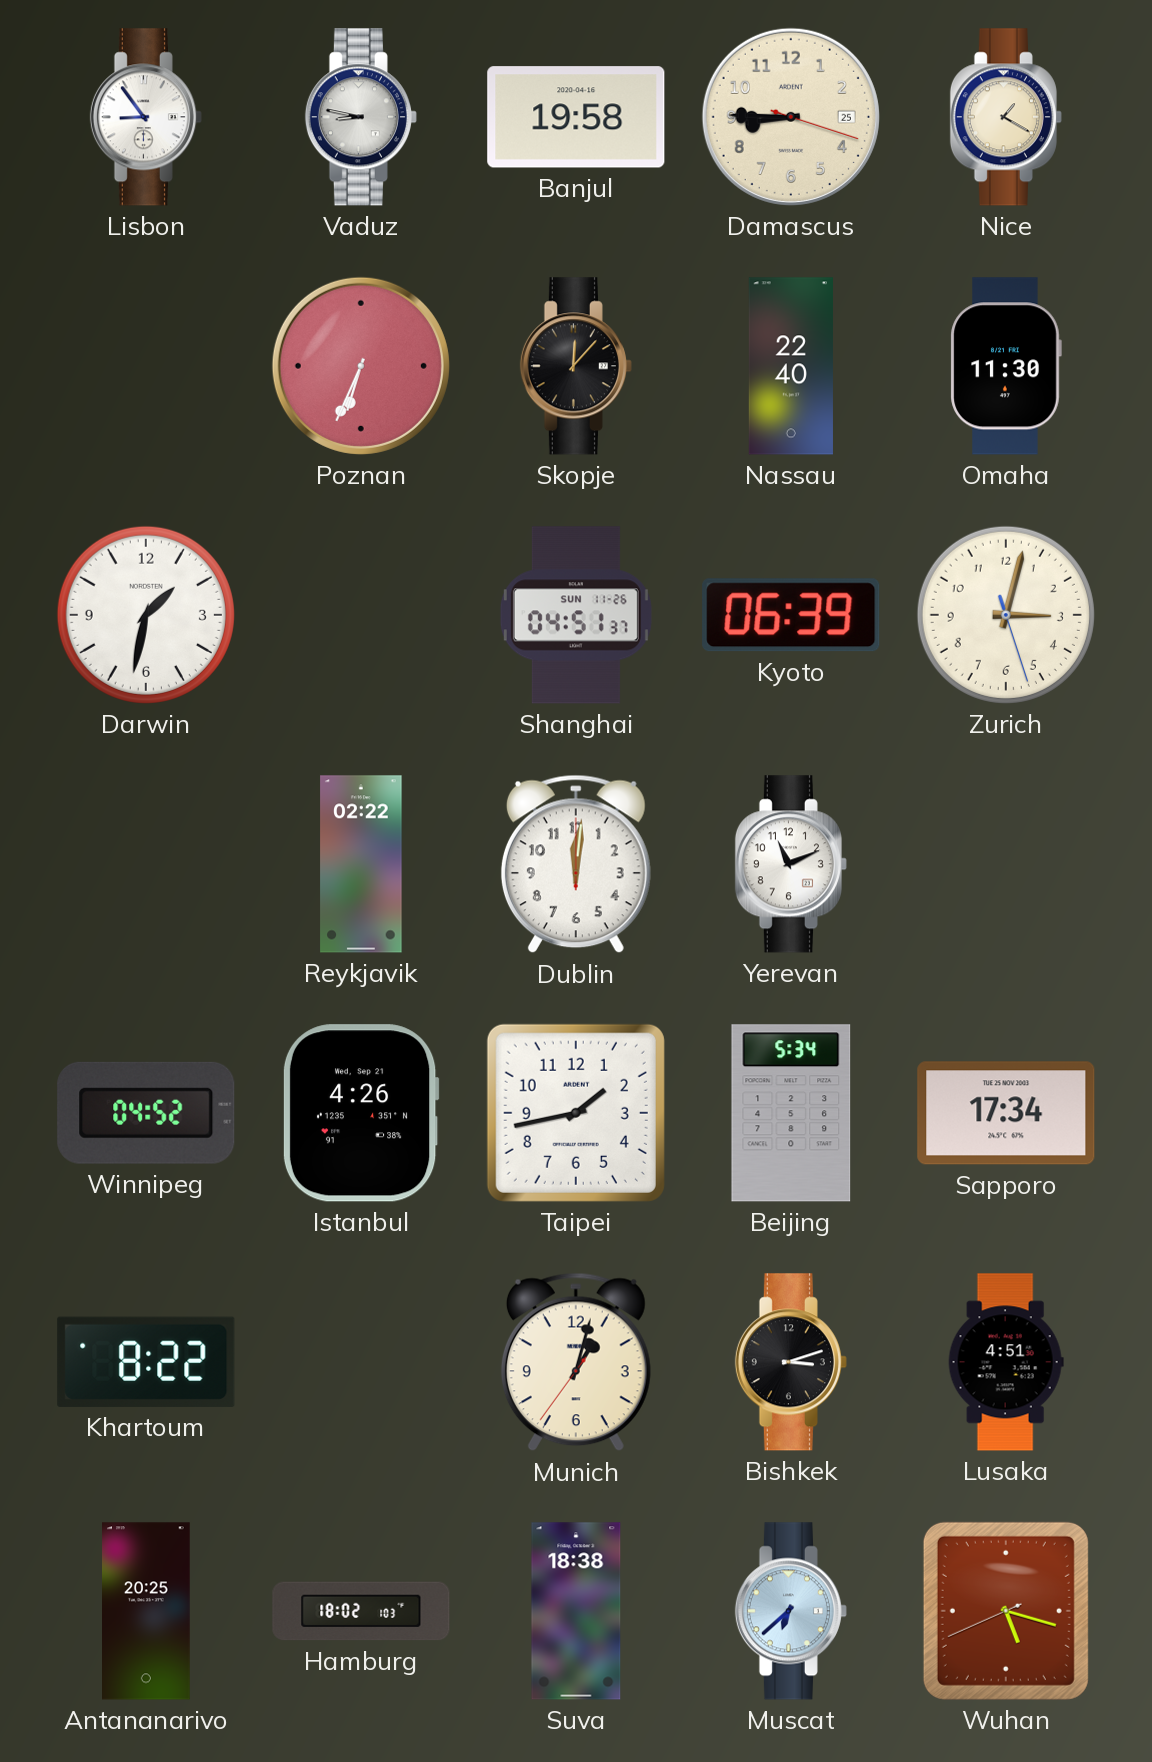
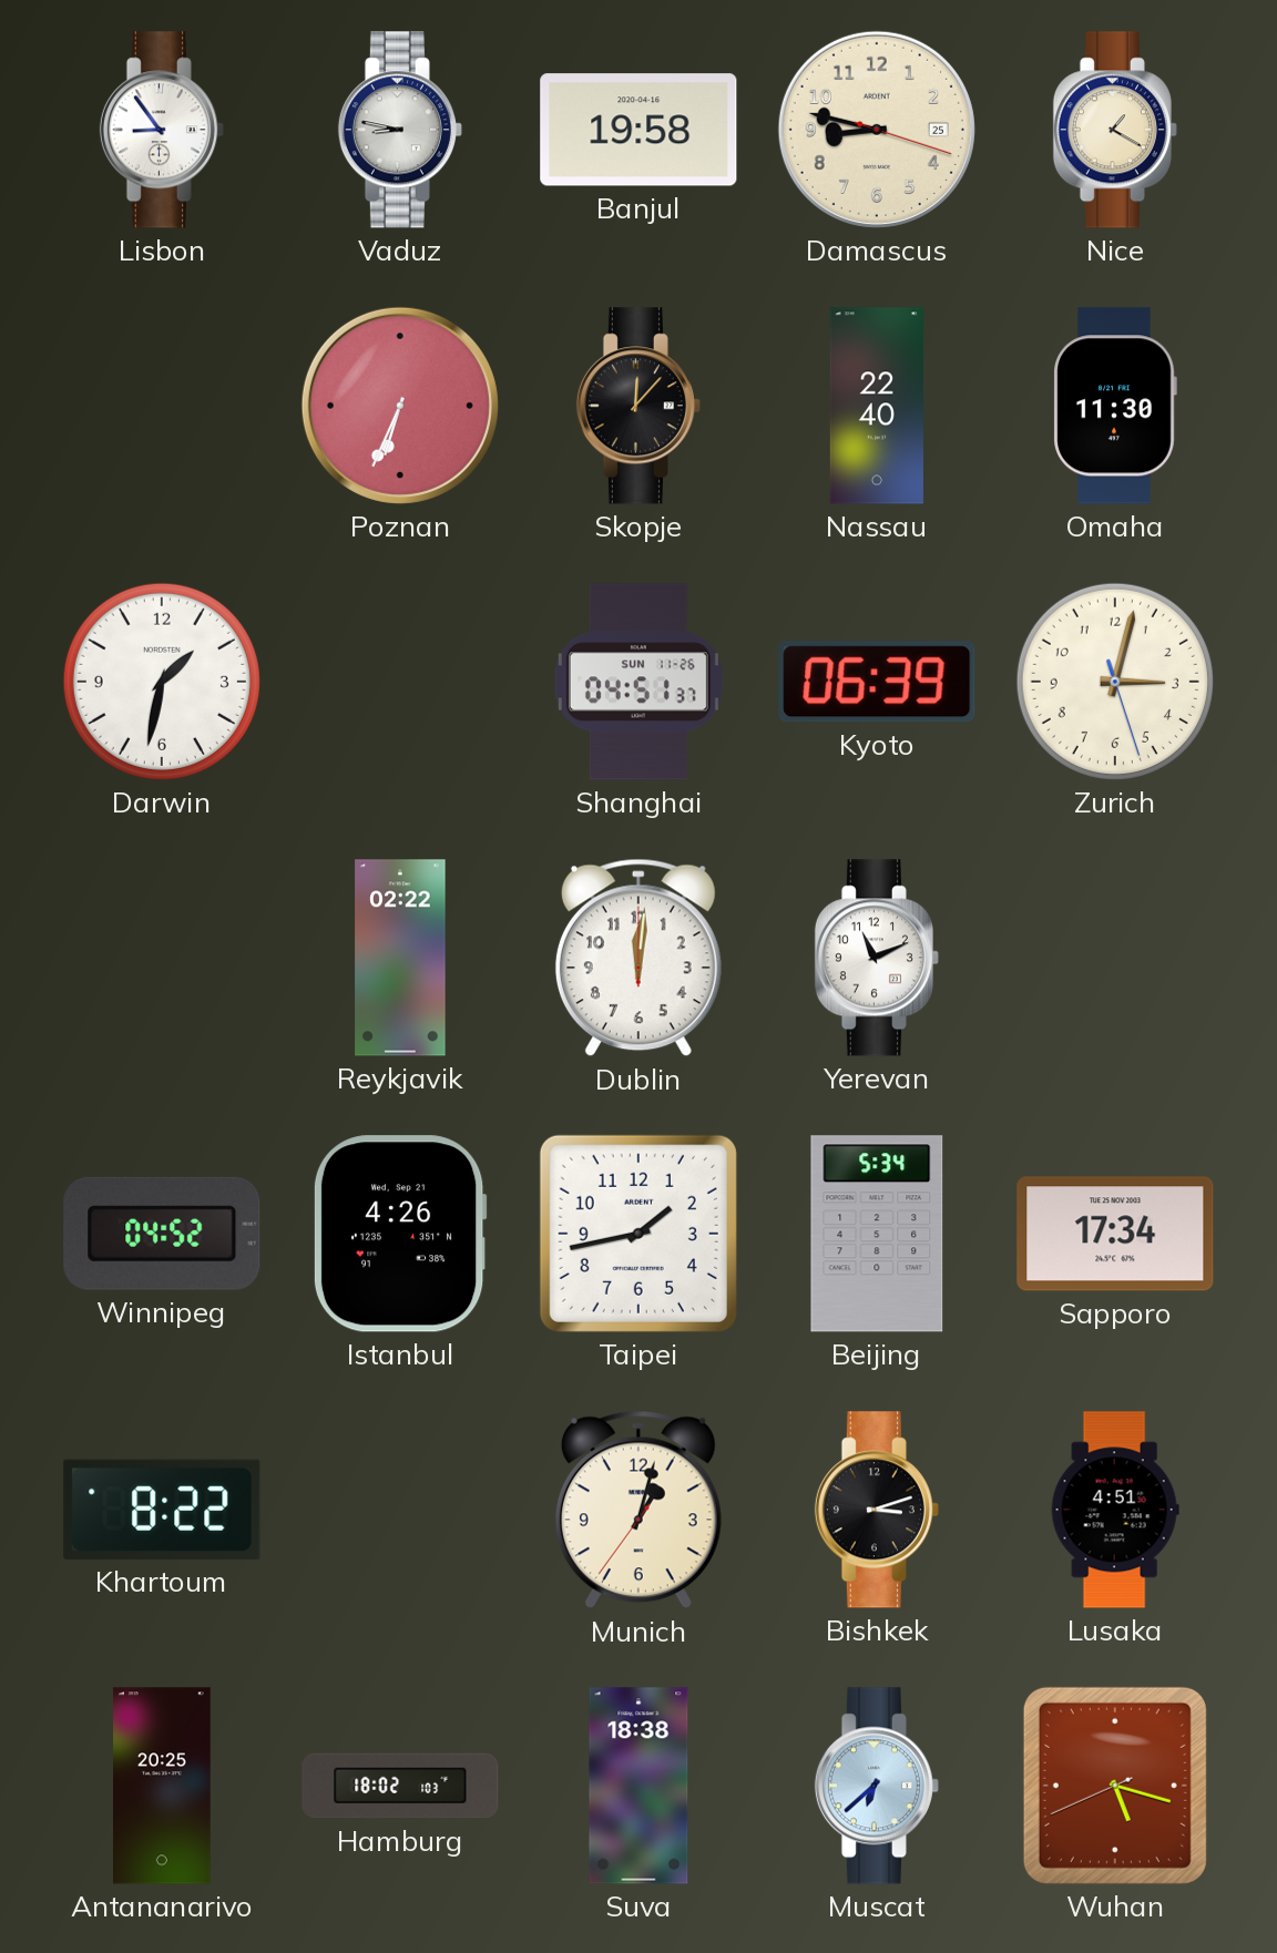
Damascus: 8:45 -> 8:47 (877, 130)
